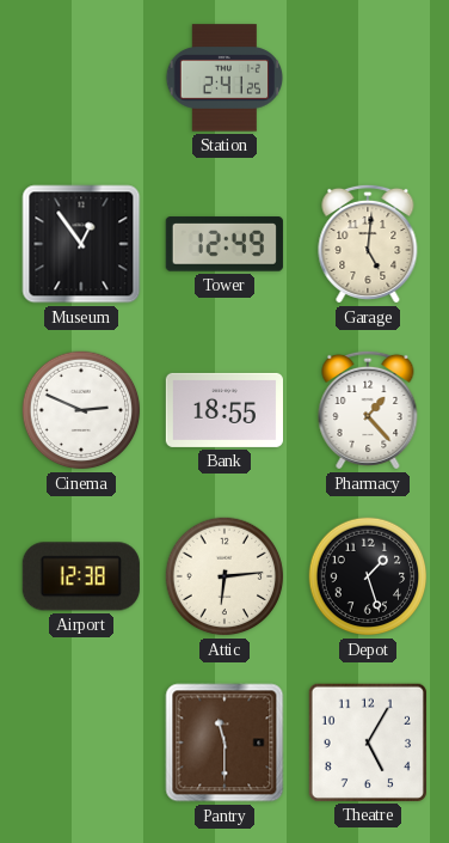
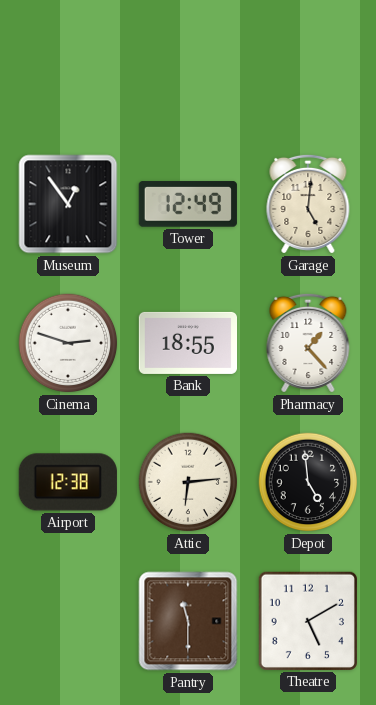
Station: 2:41 -> none (224, 78)
Cinema: 2:49 -> 2:48 (68, 343)
Depot: 1:27 -> 4:59 (308, 482)
Theatre: 5:05 -> 5:10 (308, 621)
